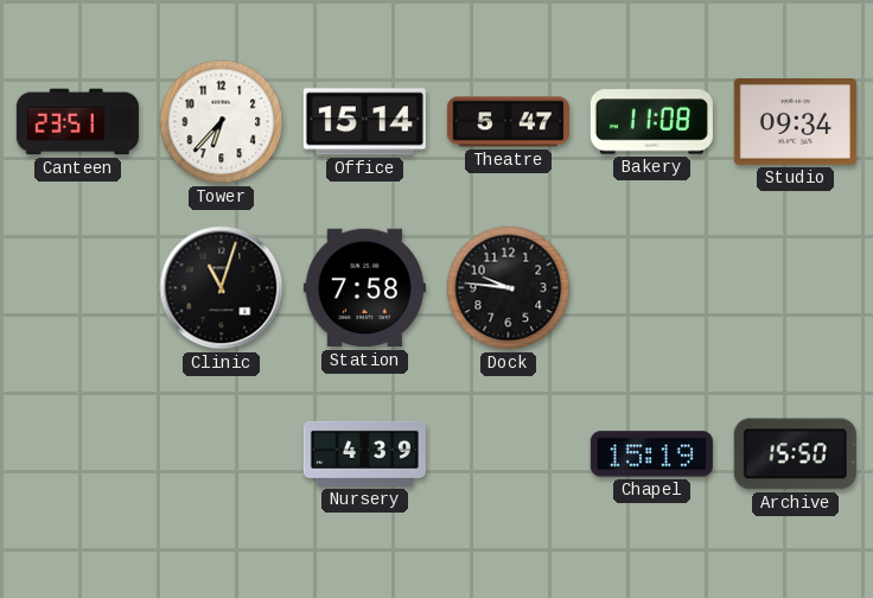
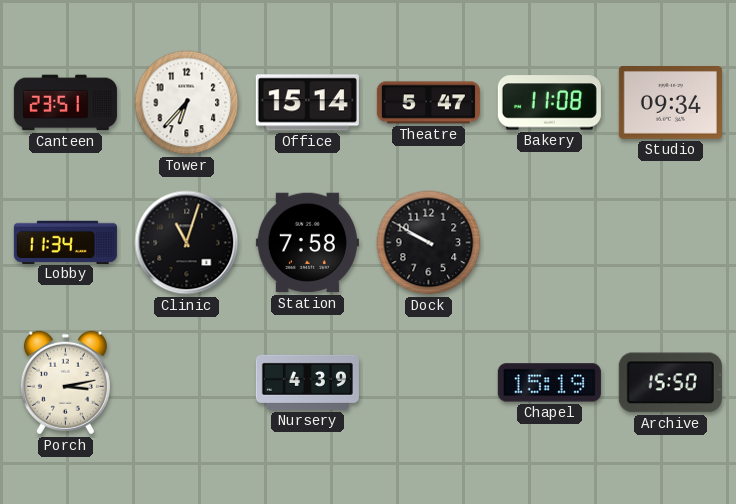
Lobby: none -> 11:34 (65, 242)
Dock: 9:46 -> 9:50 (429, 243)
Porch: none -> 3:13 (65, 383)
